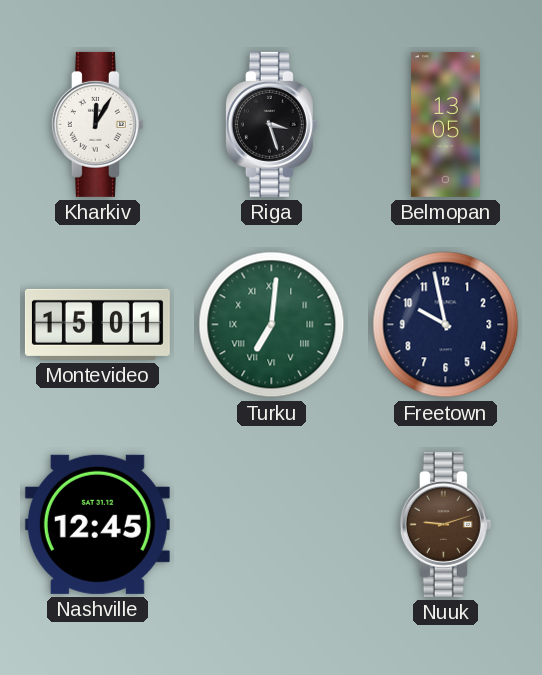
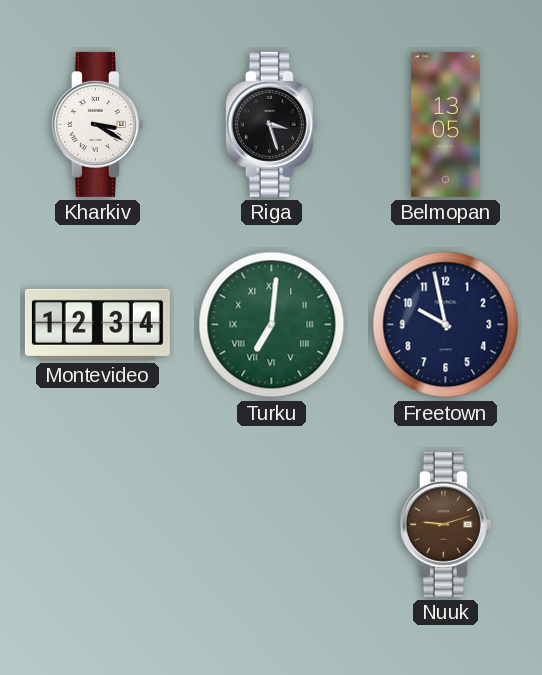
Kharkiv: 12:05 -> 3:20 (97, 124)
Montevideo: 15:01 -> 12:34 (97, 324)
Nashville: 12:45 -> none (97, 524)
